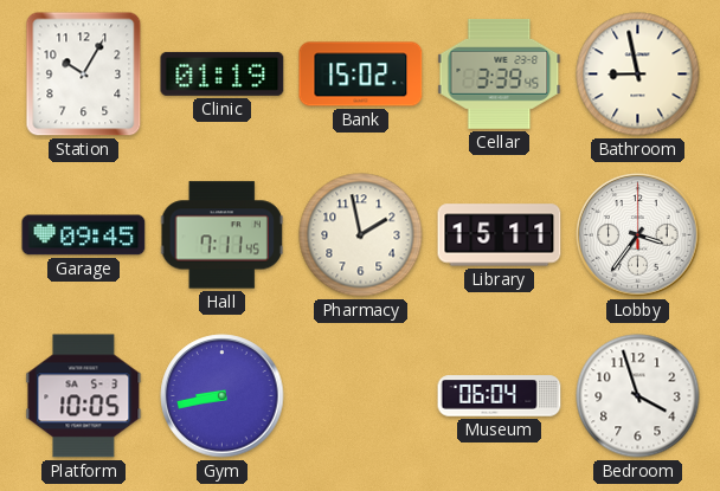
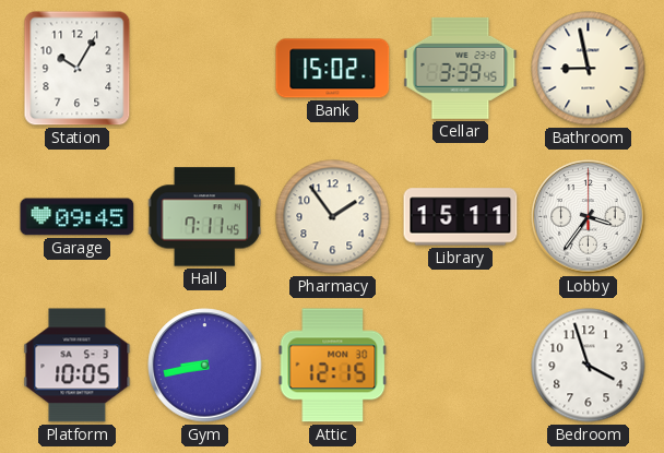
Clinic: 01:19 -> none (223, 73)
Pharmacy: 1:58 -> 1:54 (333, 217)
Attic: none -> 12:15 (333, 366)
Museum: 06:04 -> none (500, 396)
